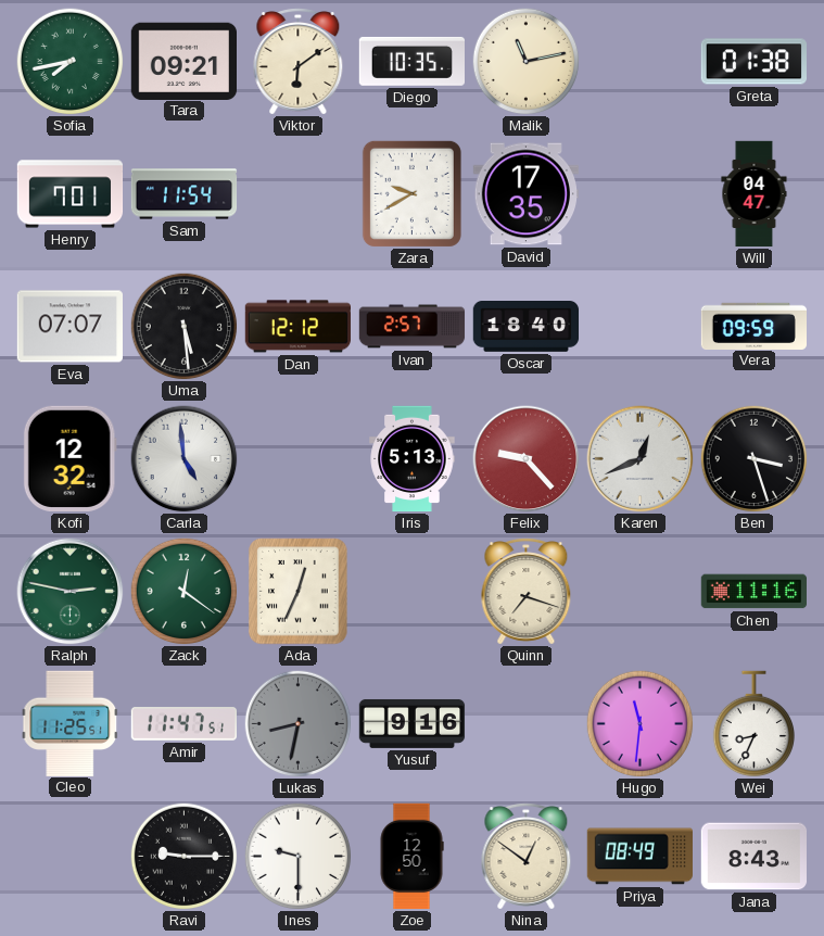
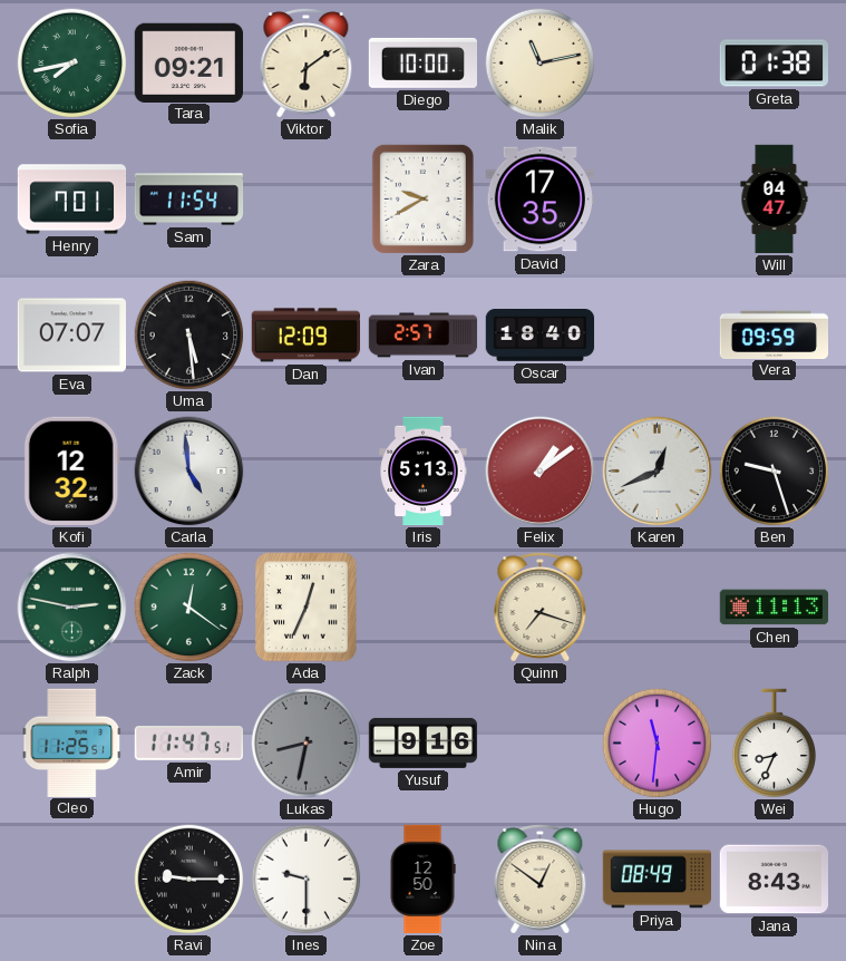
Diego: 10:35 -> 10:00 (422, 62)
Dan: 12:12 -> 12:09 (305, 336)
Felix: 9:23 -> 1:09 (541, 472)
Ben: 3:27 -> 9:27 (775, 472)
Chen: 11:16 -> 11:13 (774, 608)
